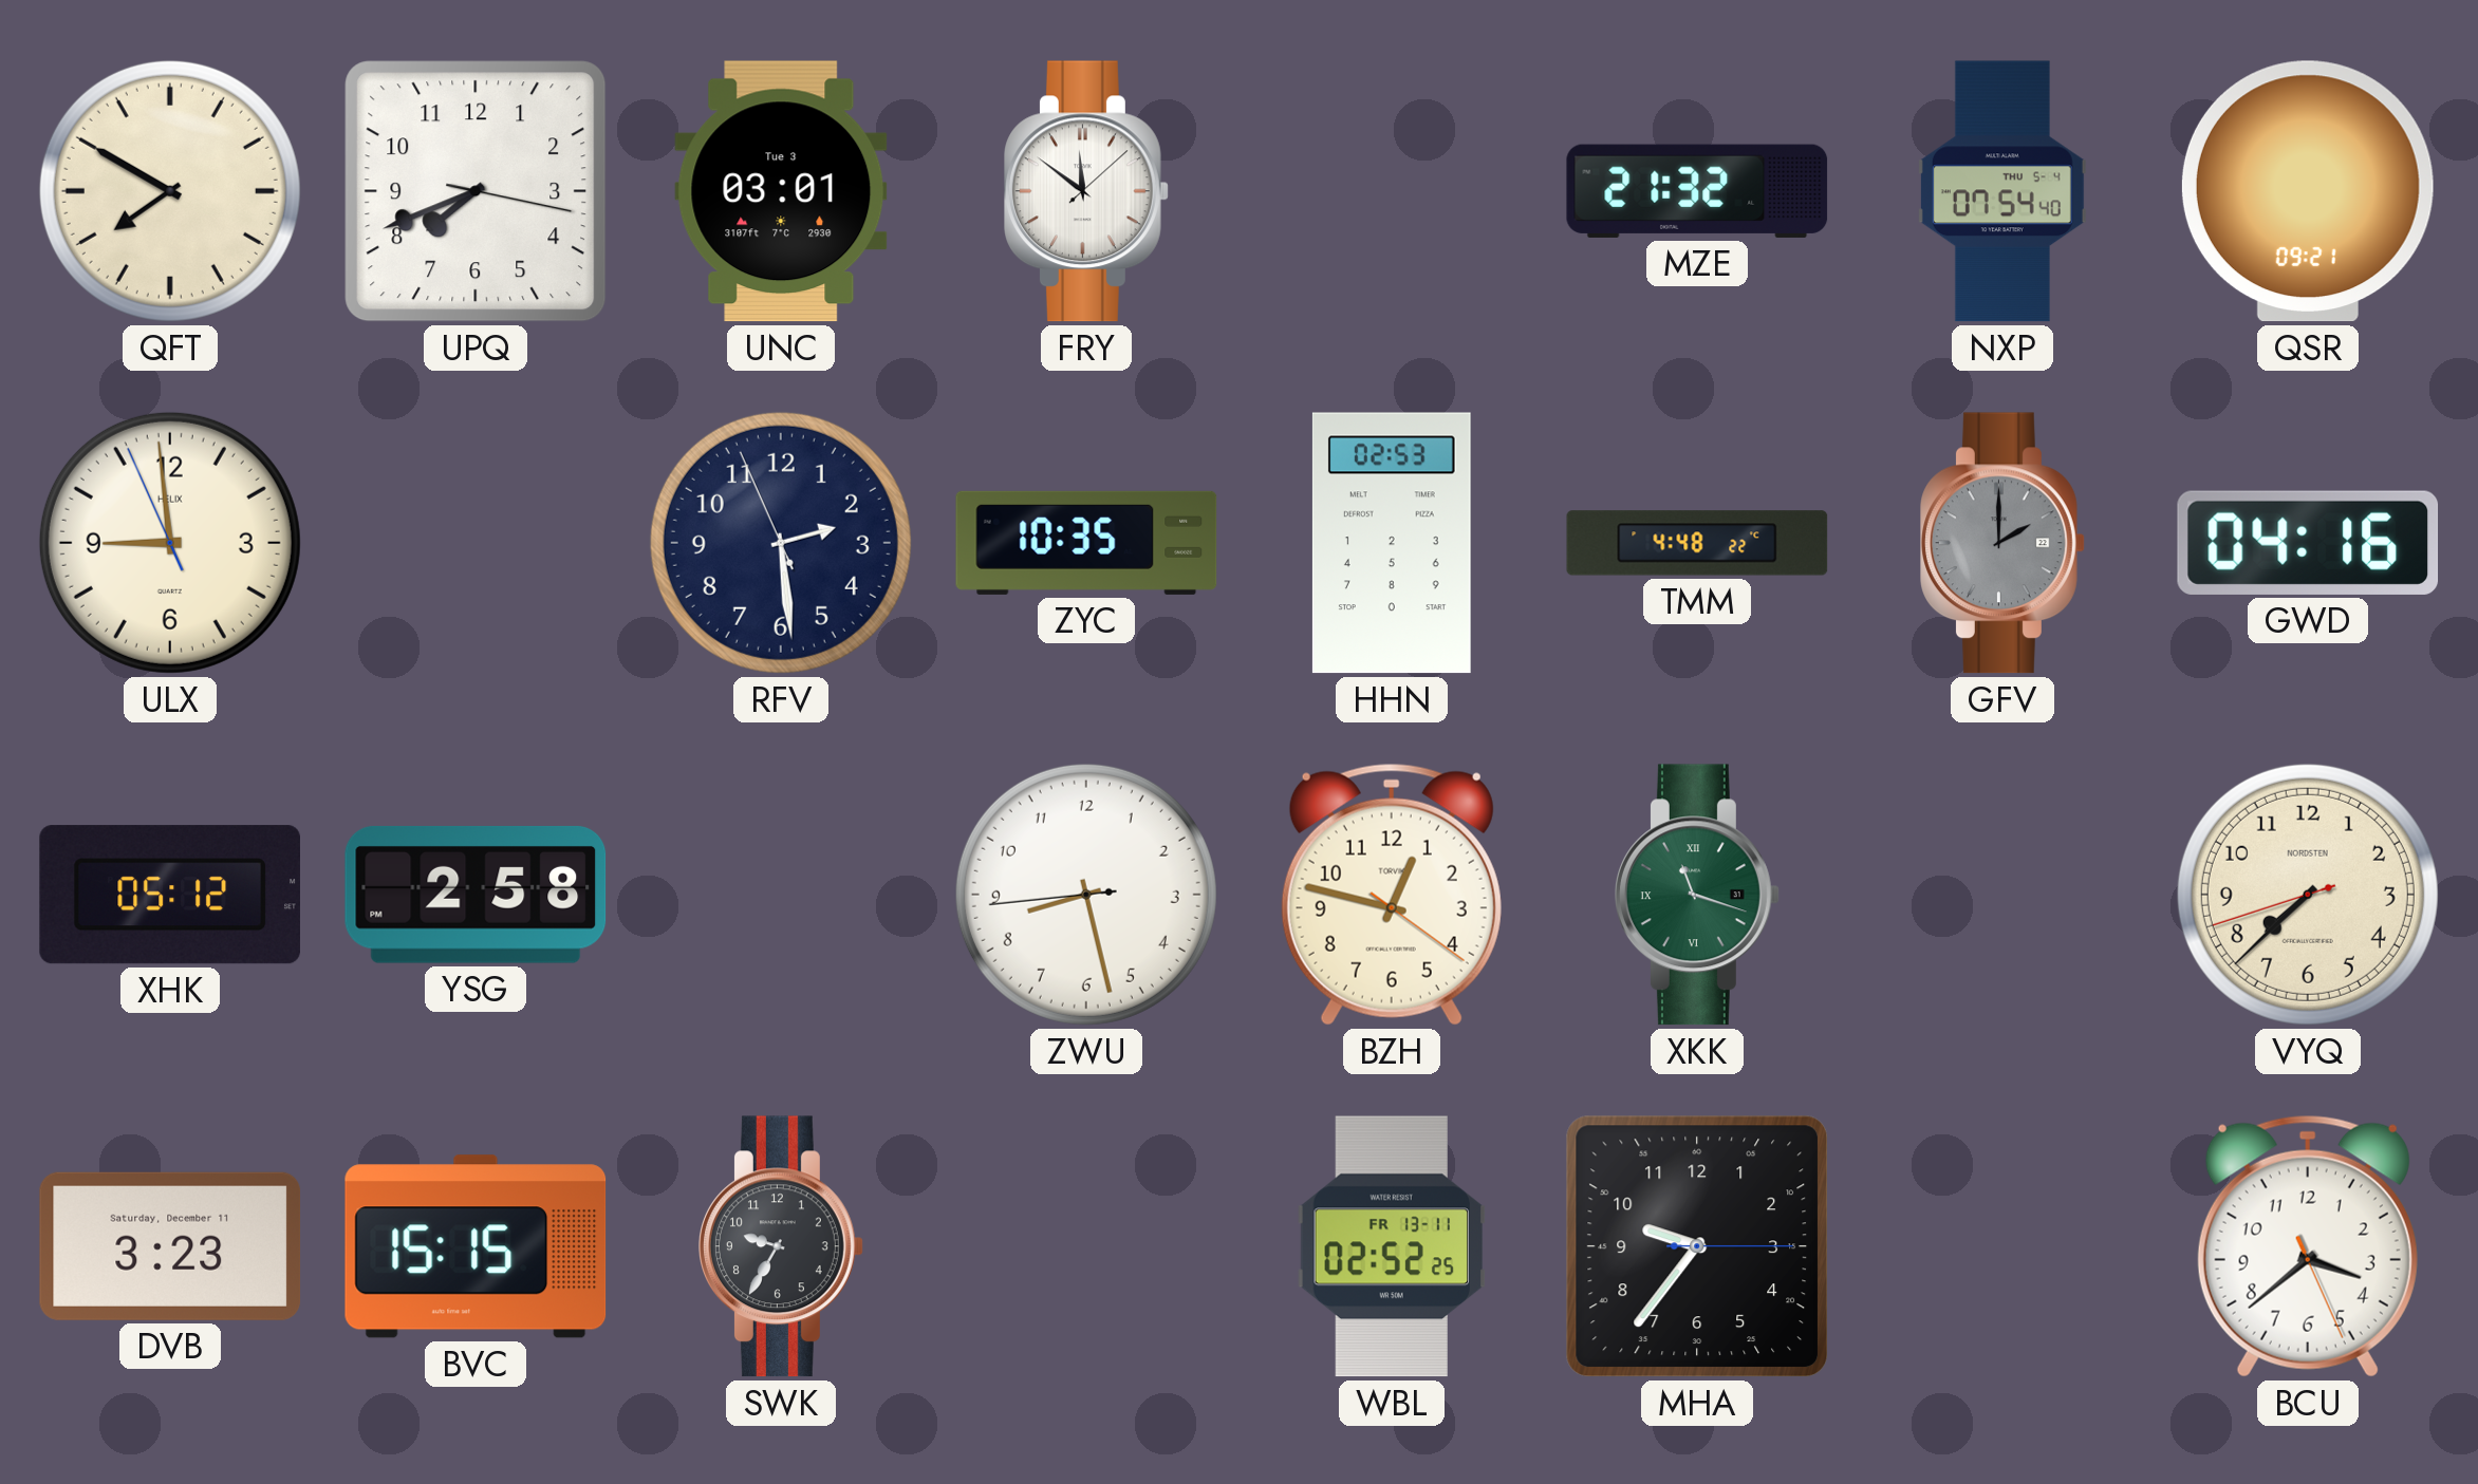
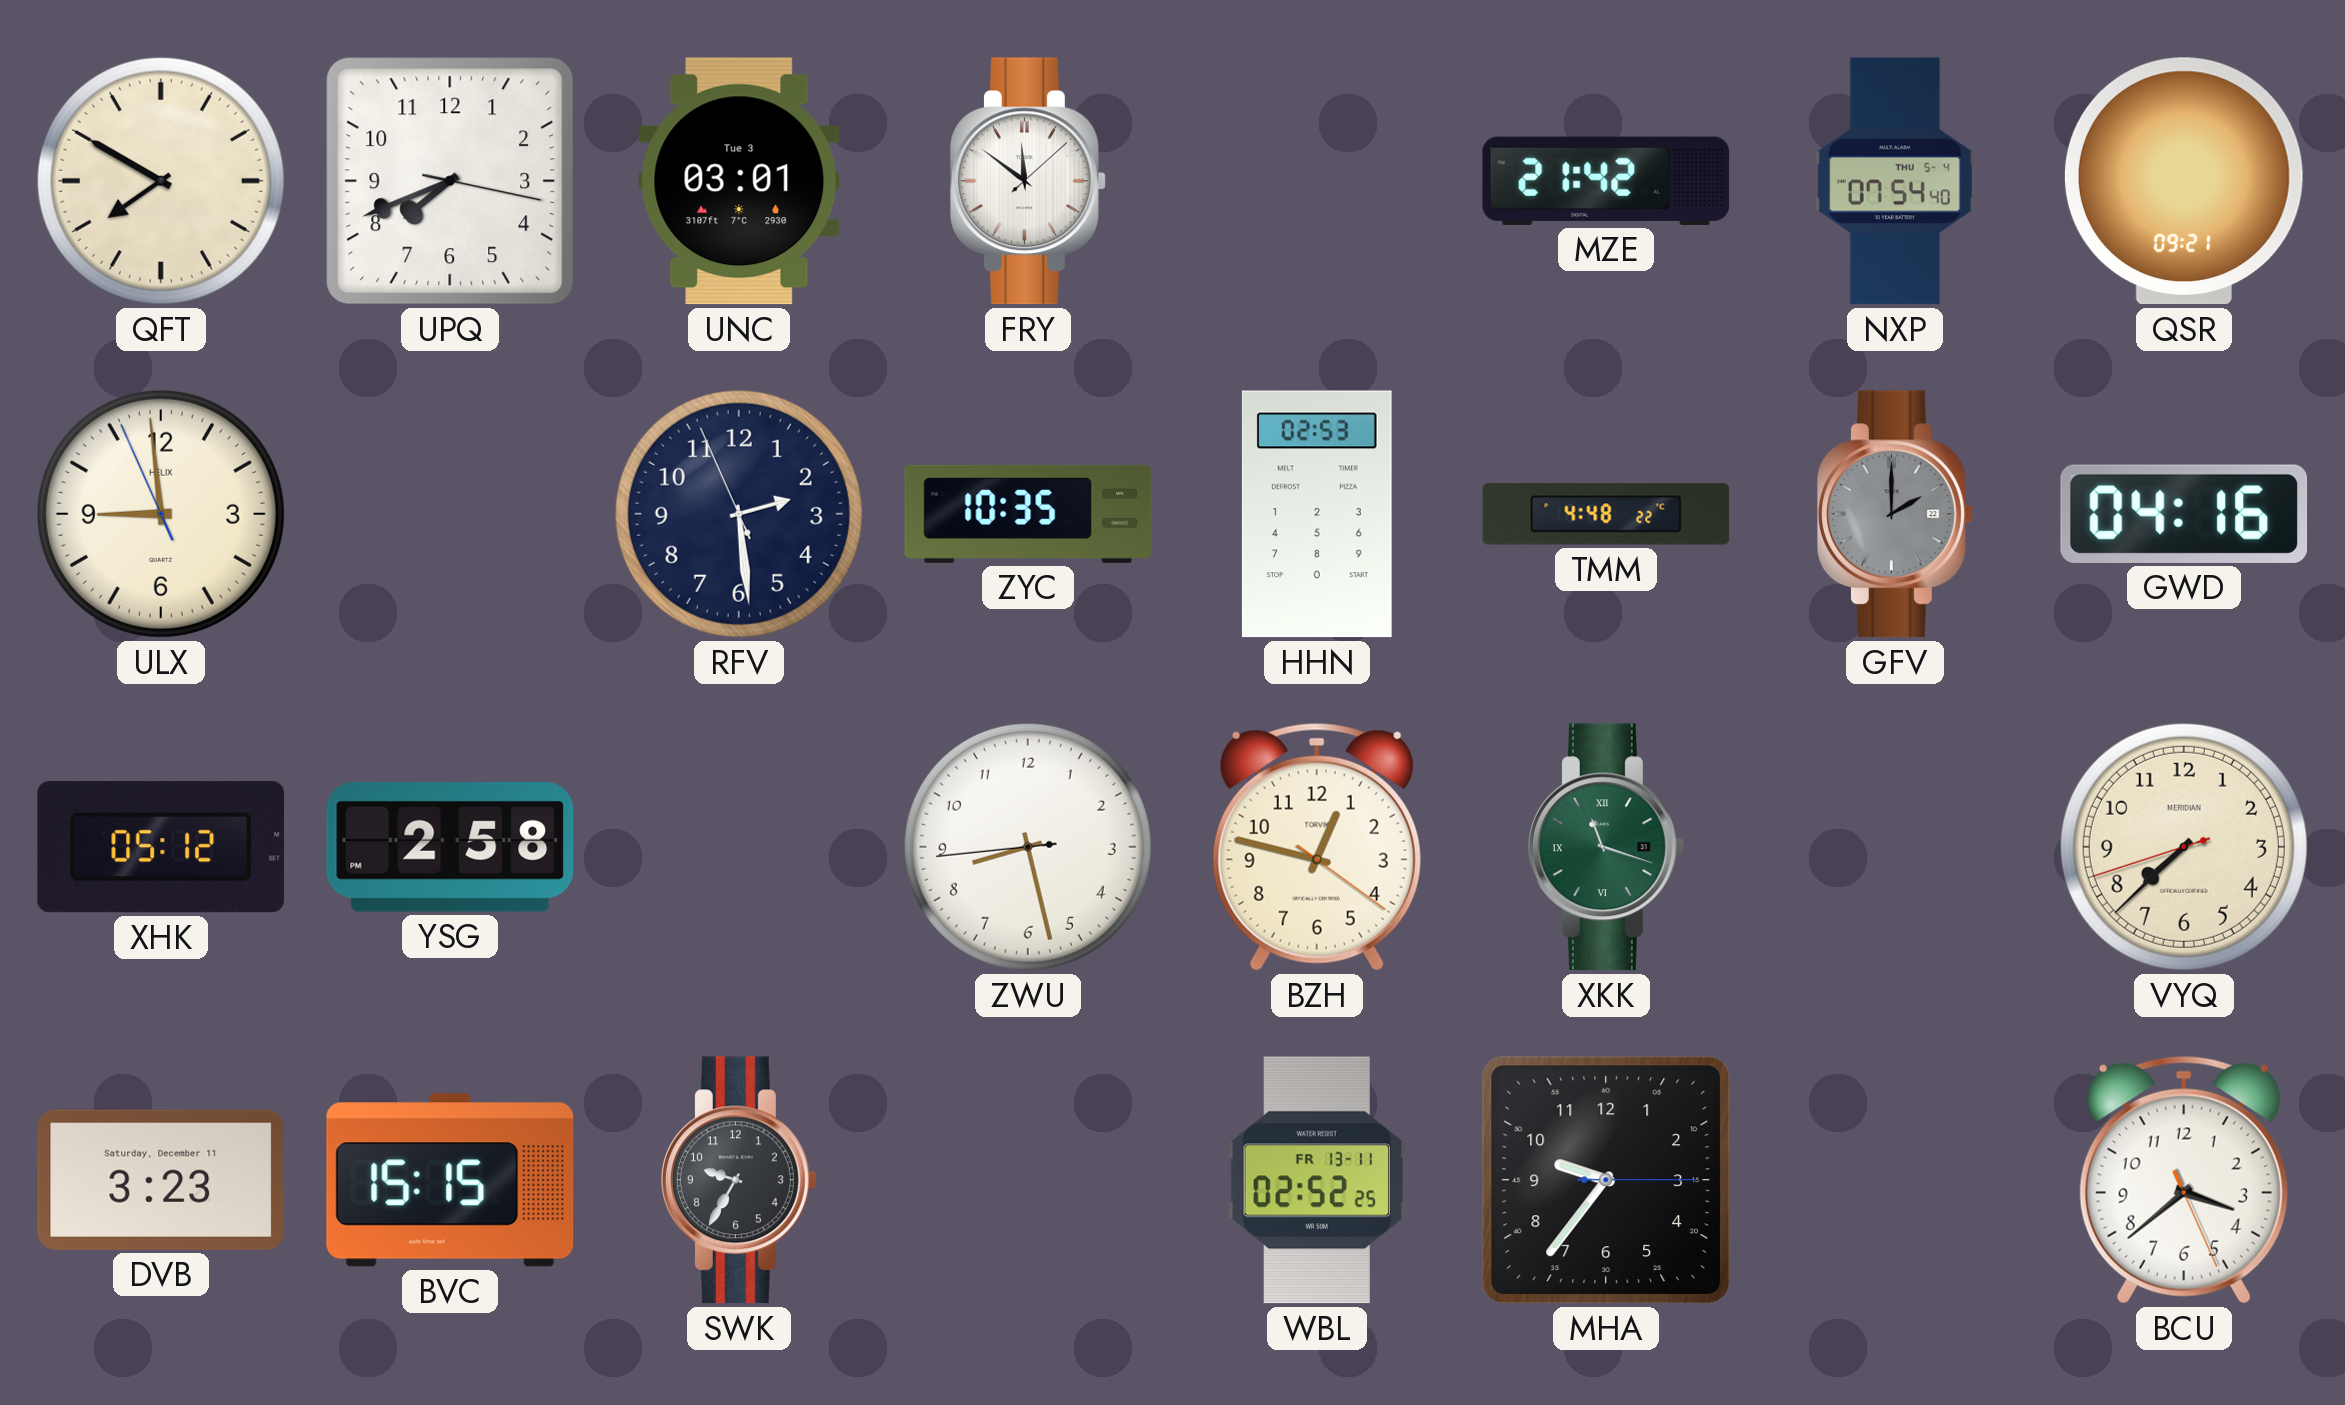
MZE: 21:32 -> 21:42 (1606, 181)
VYQ brand: NORDSTEN -> MERIDIAN (2184, 847)
